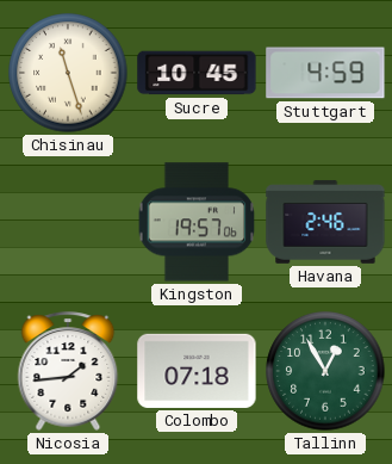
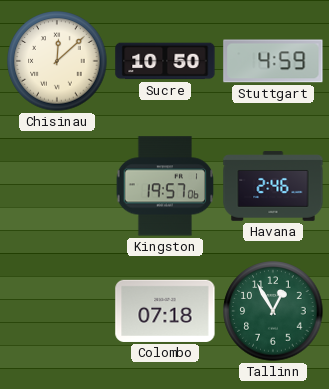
Chisinau: 11:27 -> 12:08 (57, 61)
Sucre: 10:45 -> 10:50 (165, 61)
Nicosia: 1:44 -> none (68, 371)
